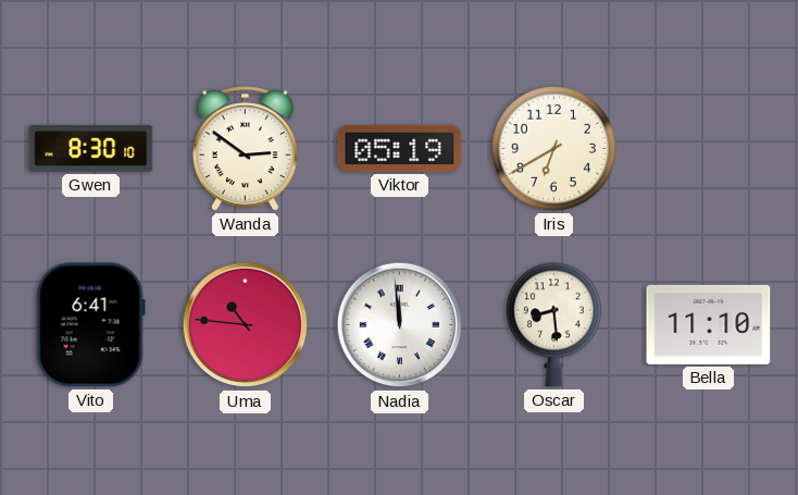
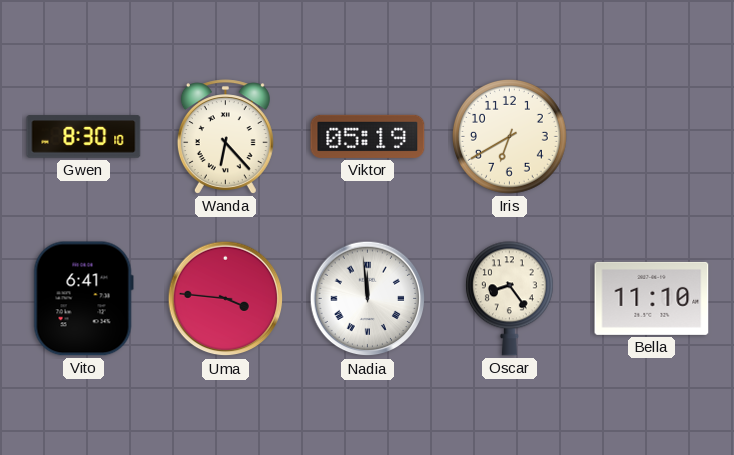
Wanda: 2:51 -> 6:23 (225, 137)
Uma: 10:46 -> 3:46 (226, 299)
Oscar: 8:29 -> 8:24 (509, 299)
